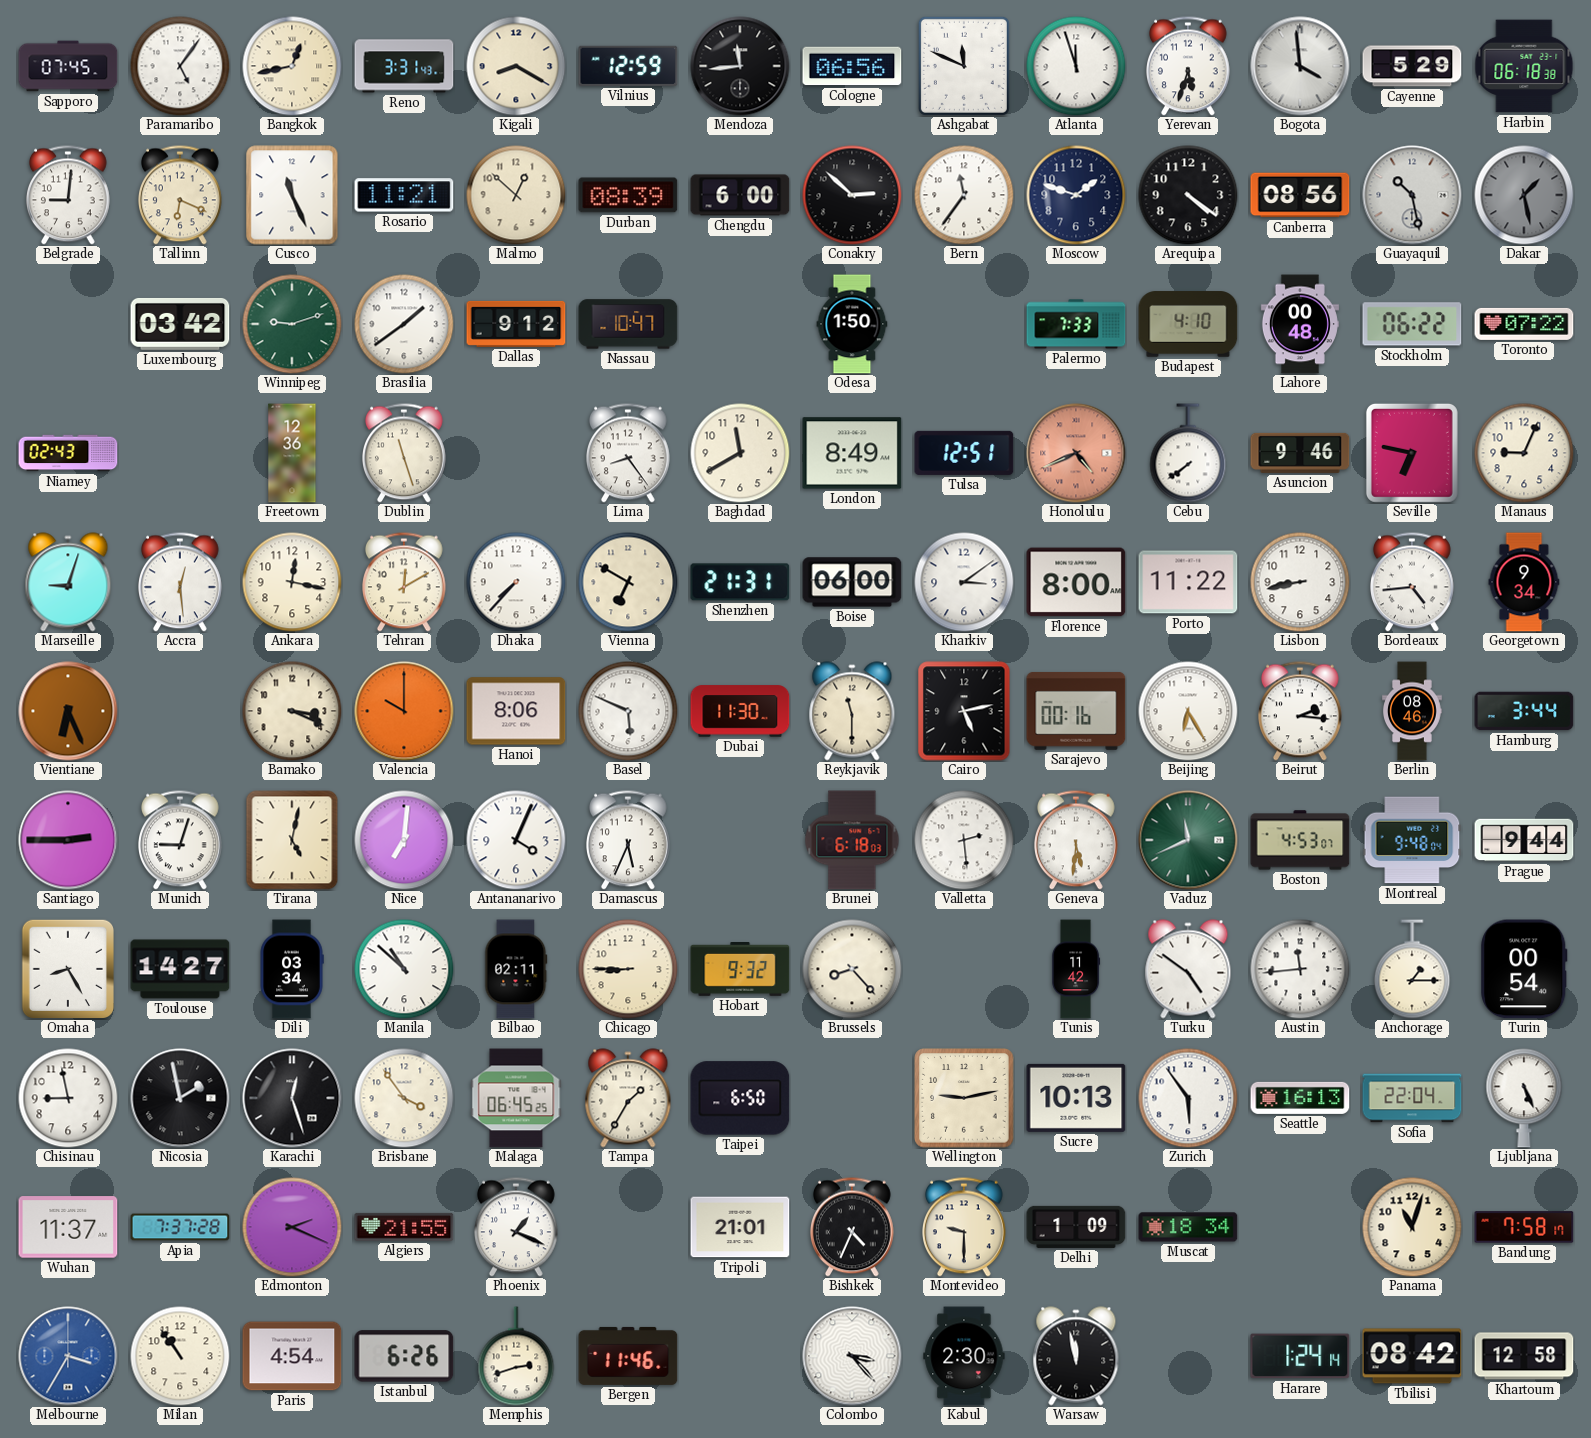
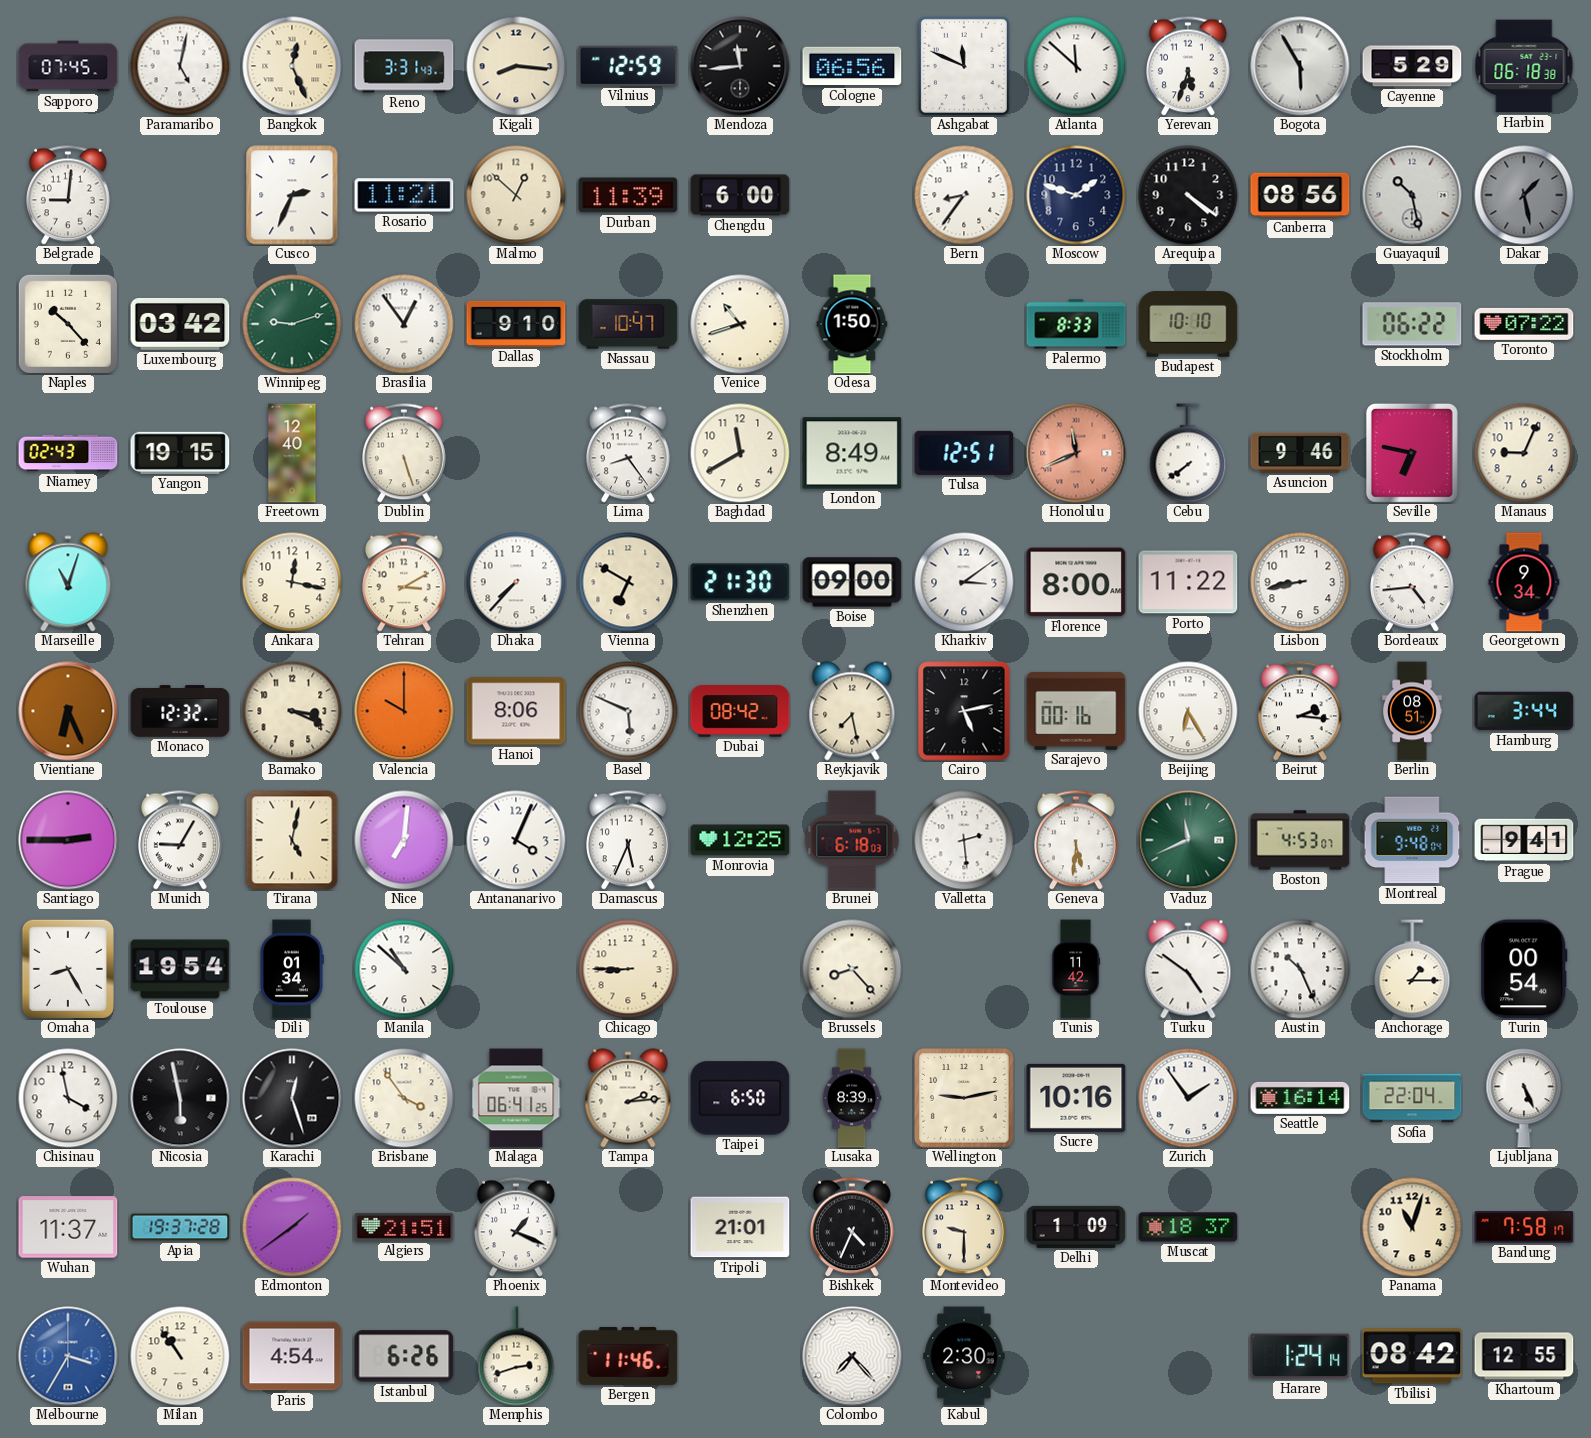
Paramaribo: 5:06 -> 5:02 (180, 66)
Bangkok: 12:43 -> 12:26 (292, 66)
Kigali: 8:20 -> 8:16 (516, 66)
Atlanta: 11:57 -> 11:52 (1076, 66)
Bogota: 3:59 -> 5:55 (1300, 66)
Tallinn: 6:19 -> none (181, 195)
Cusco: 11:26 -> 2:34 (292, 195)
Durban: 08:39 -> 11:39 (628, 195)
Conakry: 2:52 -> none (852, 195)
Bern: 11:36 -> 8:36 (964, 195)
Naples: none -> 10:23 (68, 324)
Brasilia: 1:39 -> 12:54 (404, 324)
Dallas: 9:12 -> 9:10 (516, 324)
Venice: none -> 10:42 (740, 324)
Palermo: 7:33 -> 8:33 (1076, 324)
Budapest: 4:10 -> 10:10 (1188, 324)
Lahore: 00:48 -> none (1300, 324)
Yangon: none -> 19:15 (180, 453)
Freetown: 12:36 -> 12:40 (292, 453)
Dublin: 11:27 -> 5:27 (405, 453)
Honolulu: 4:41 -> 11:41 (1076, 453)
Marseille: 9:03 -> 11:03 (68, 582)
Accra: 12:29 -> none (181, 582)
Tehran: 12:10 -> 3:10 (405, 582)
Shenzhen: 21:31 -> 21:30 (740, 582)
Boise: 06:00 -> 09:00 (852, 582)
Monaco: none -> 12:32 (180, 711)
Dubai: 11:30 -> 08:42 (740, 711)
Reykjavik: 11:30 -> 7:28 (852, 711)
Berlin: 08:46 -> 08:51 (1413, 711)
Munich: 9:03 -> 9:05 (181, 840)
Monrovia: none -> 12:25 (740, 840)
Prague: 9:44 -> 9:41 (1524, 840)
Toulouse: 14:27 -> 19:54 (180, 969)
Dili: 03:34 -> 01:34 (292, 969)
Bilbao: 02:11 -> none (516, 969)
Hobart: 9:32 -> none (740, 970)
Austin: 11:44 -> 10:26 (1300, 969)
Chisinau: 8:58 -> 3:58 (68, 1098)
Nicosia: 1:58 -> 5:58 (180, 1098)
Malaga: 06:45 -> 06:41 (516, 1098)
Tampa: 1:35 -> 2:14 (628, 1098)
Lusaka: none -> 8:39 (852, 1098)
Sucre: 10:13 -> 10:16 (1076, 1098)
Zurich: 5:54 -> 1:54 (1188, 1098)
Seattle: 16:13 -> 16:14 (1300, 1098)
Apia: 7:37 -> 19:37 (180, 1227)
Edmonton: 2:19 -> 1:39 (292, 1227)
Algiers: 21:55 -> 21:51 (404, 1227)
Muscat: 18:34 -> 18:37 (1188, 1227)
Colombo: 3:23 -> 7:23 (852, 1356)
Warsaw: 11:58 -> none (1076, 1356)
Khartoum: 12:58 -> 12:55 (1524, 1356)
